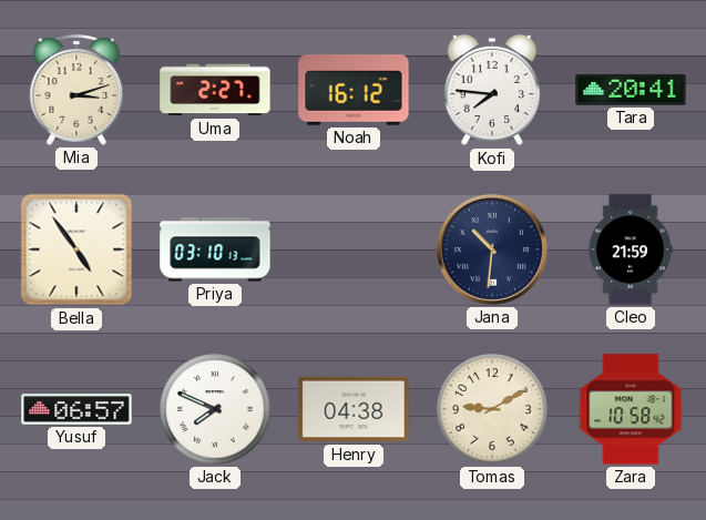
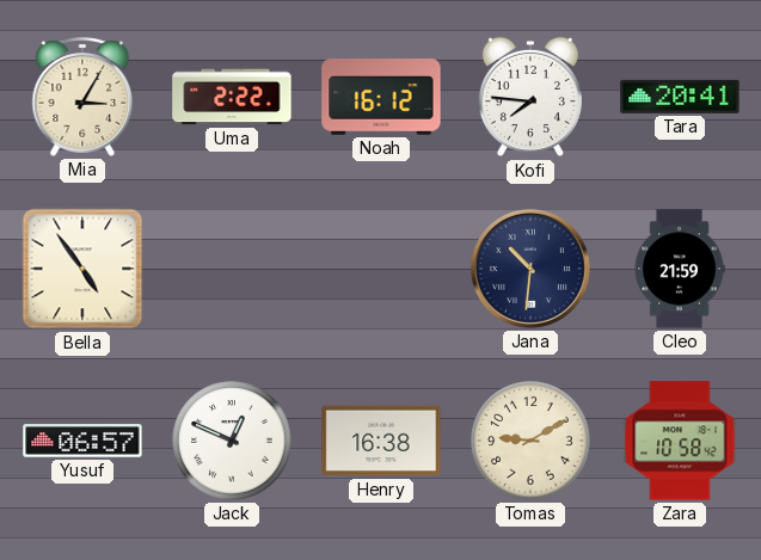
Mia: 3:12 -> 3:05 (82, 97)
Uma: 2:27 -> 2:22 (232, 97)
Priya: 03:10 -> none (215, 249)
Jack: 7:49 -> 12:49 (232, 441)
Henry: 04:38 -> 16:38 (381, 441)
